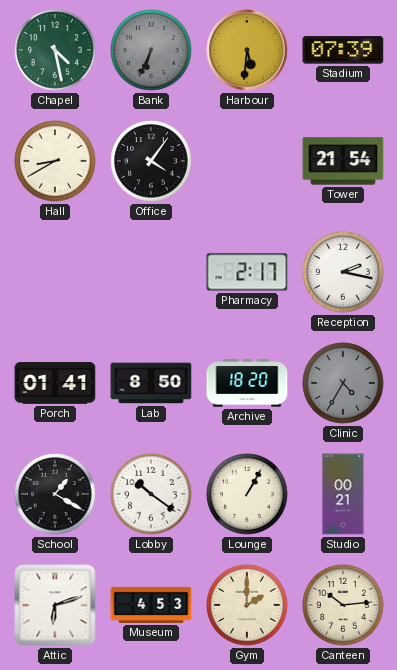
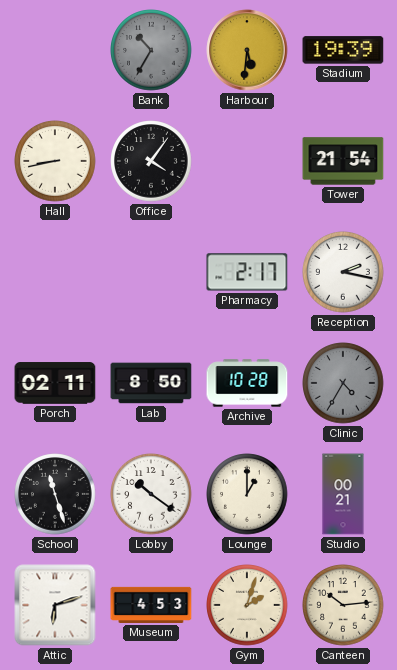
Chapel: 4:28 -> none (55, 50)
Bank: 6:34 -> 10:35 (151, 50)
Stadium: 07:39 -> 19:39 (343, 50)
Hall: 8:40 -> 8:43 (55, 161)
Porch: 01:41 -> 02:11 (55, 383)
Archive: 18:20 -> 10:28 (247, 383)
School: 1:20 -> 11:27 (55, 494)
Lounge: 1:05 -> 1:00 (247, 494)
Gym: 2:00 -> 2:03 (247, 605)
